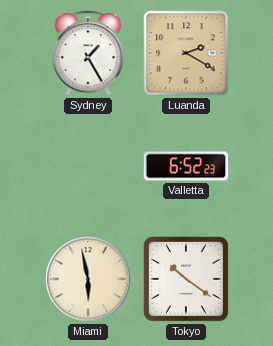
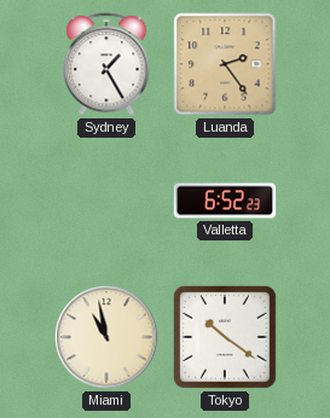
Luanda: 2:20 -> 2:24 (225, 64)
Miami: 5:58 -> 10:58 (106, 337)
